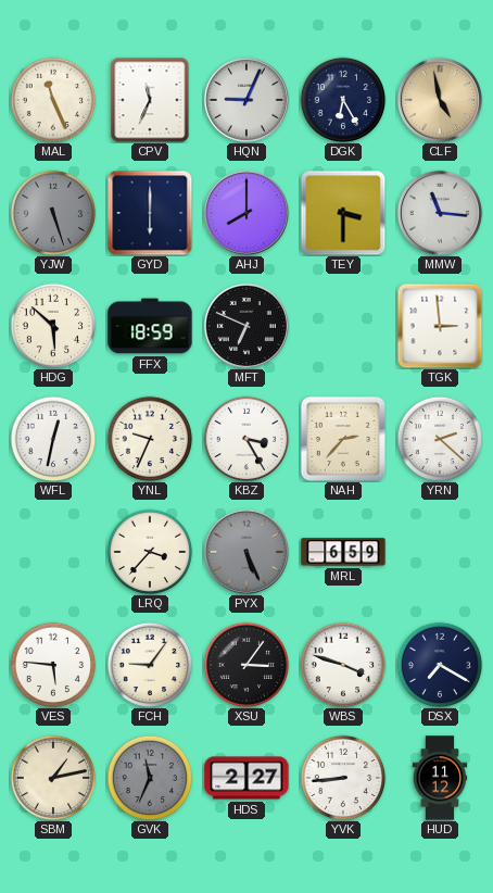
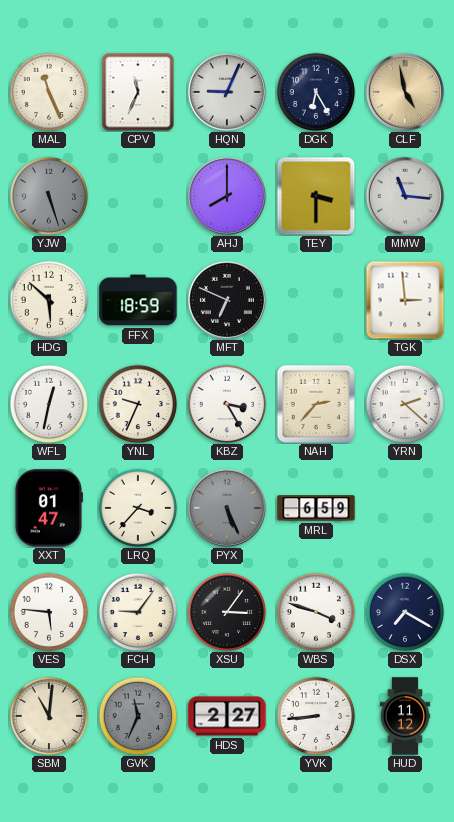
GYD: 6:00 -> none (150, 213)
XXT: none -> 01:47 (48, 508)
SBM: 1:13 -> 11:01 (49, 716)
